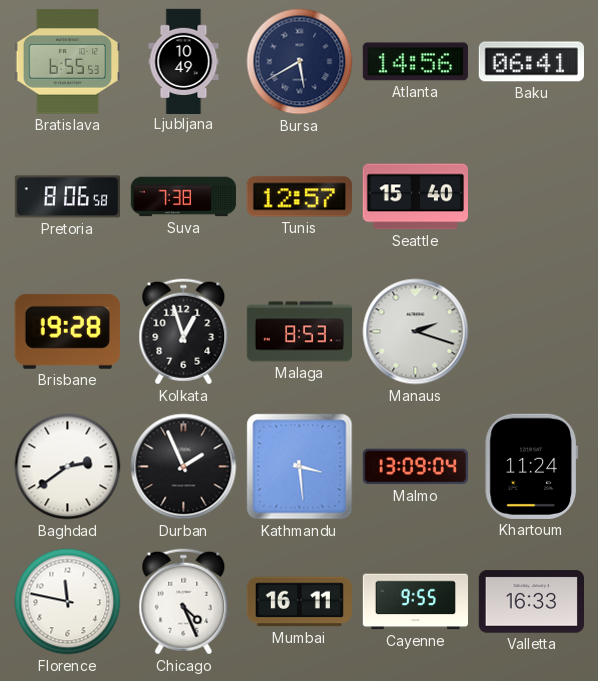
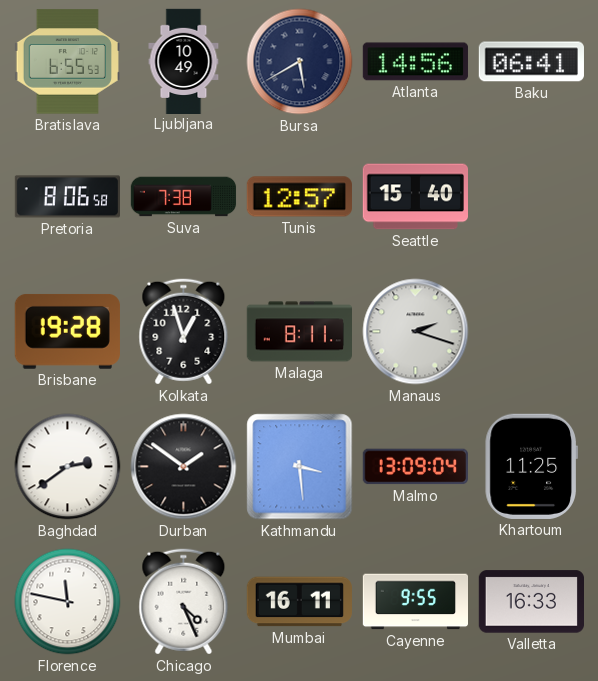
Malaga: 8:53 -> 8:11 (299, 332)
Durban: 1:56 -> 1:51 (184, 467)
Khartoum: 11:24 -> 11:25 (531, 466)
